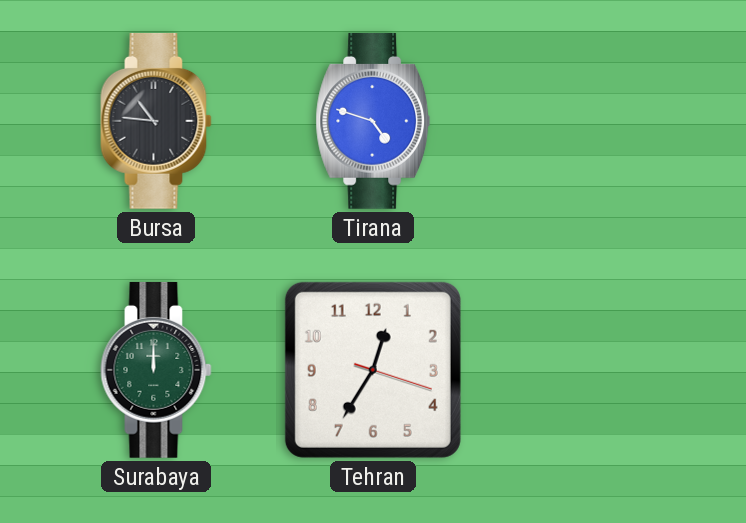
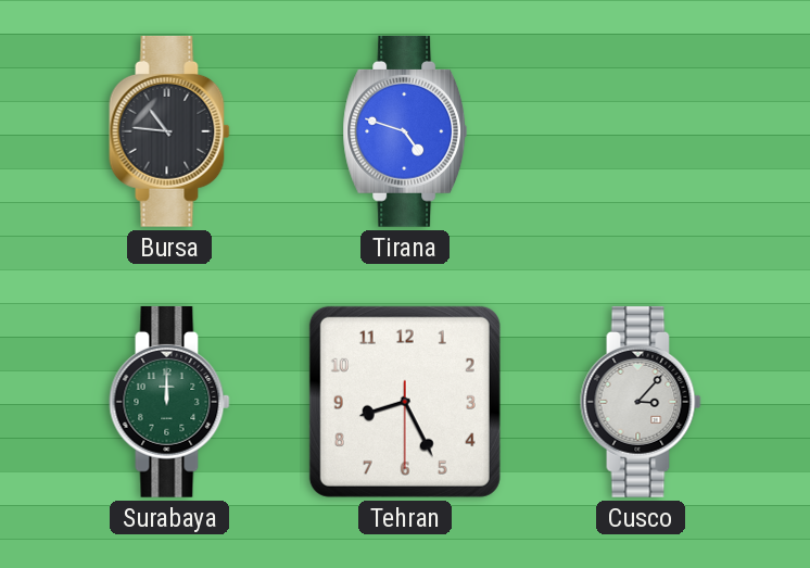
Tehran: 12:35 -> 8:25 (405, 402)
Cusco: none -> 3:07 (641, 402)
